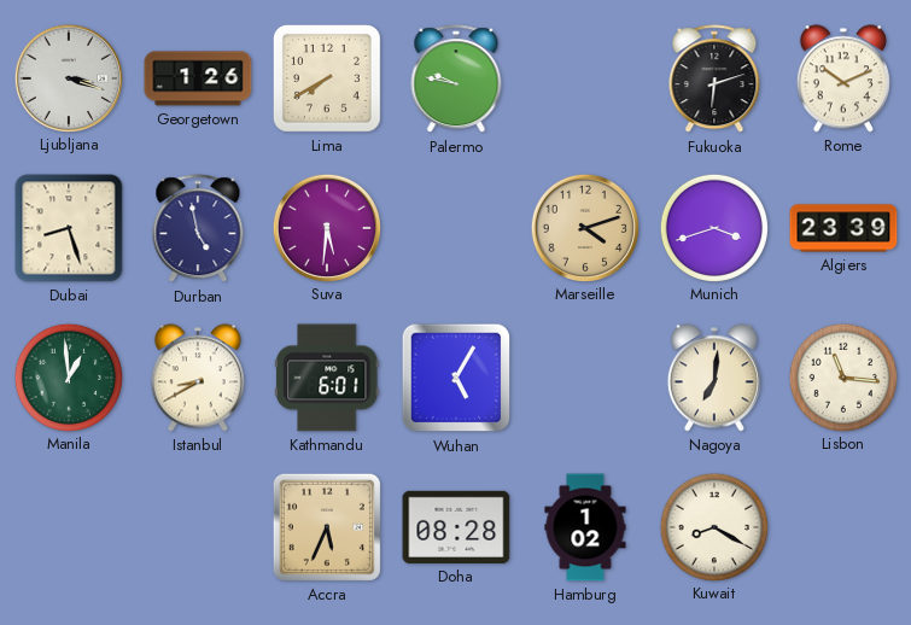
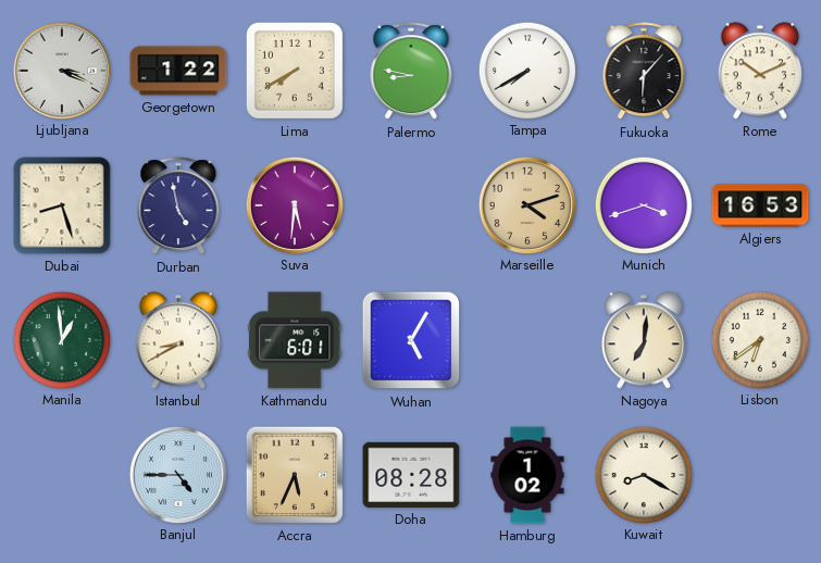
Ljubljana: 3:18 -> 3:19 (61, 70)
Georgetown: 1:26 -> 1:22 (178, 71)
Palermo: 9:47 -> 8:47 (411, 72)
Tampa: none -> 7:40 (526, 70)
Fukuoka: 6:12 -> 6:07 (644, 72)
Algiers: 23:39 -> 16:53 (760, 205)
Lisbon: 11:16 -> 6:39 (759, 339)
Banjul: none -> 4:45 (177, 474)
